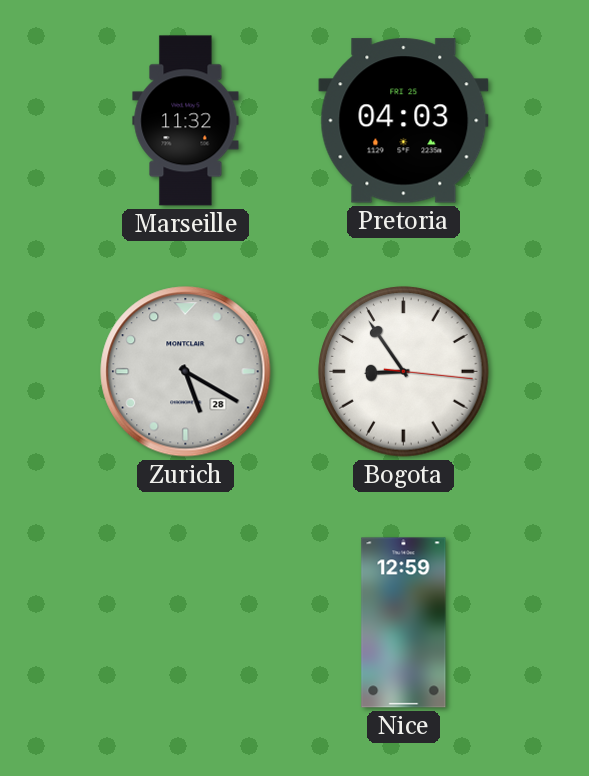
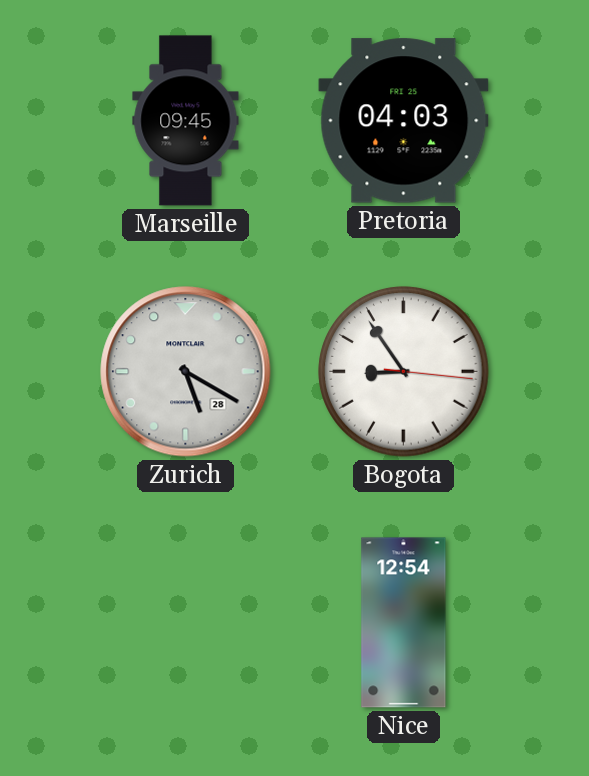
Marseille: 11:32 -> 09:45 (186, 121)
Nice: 12:59 -> 12:54 (404, 623)
